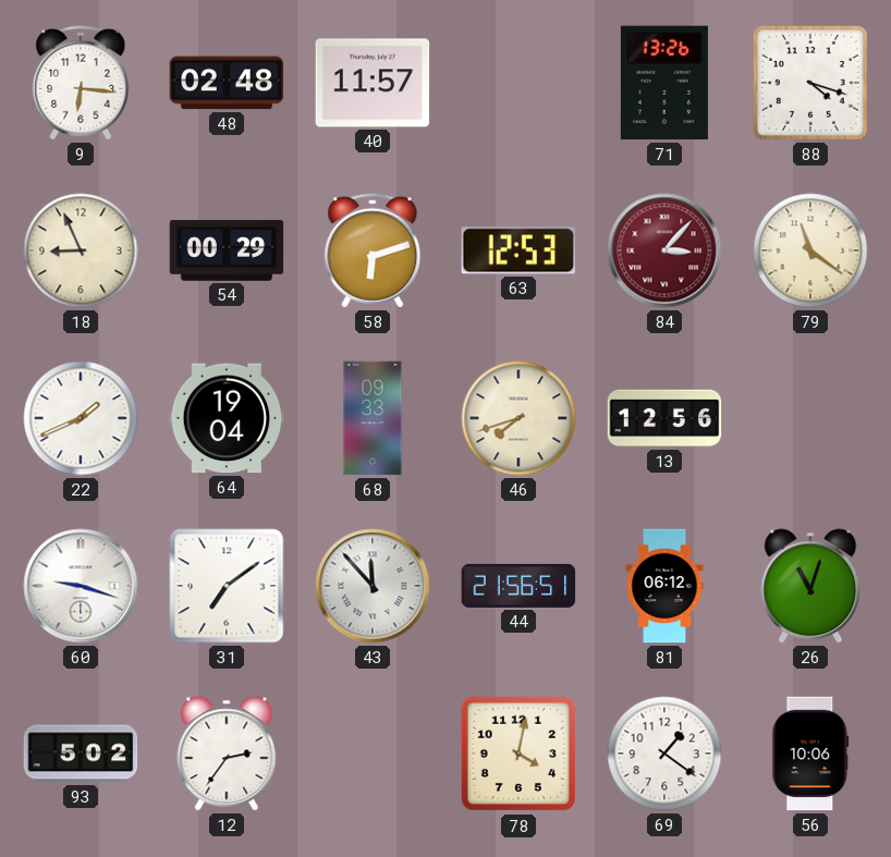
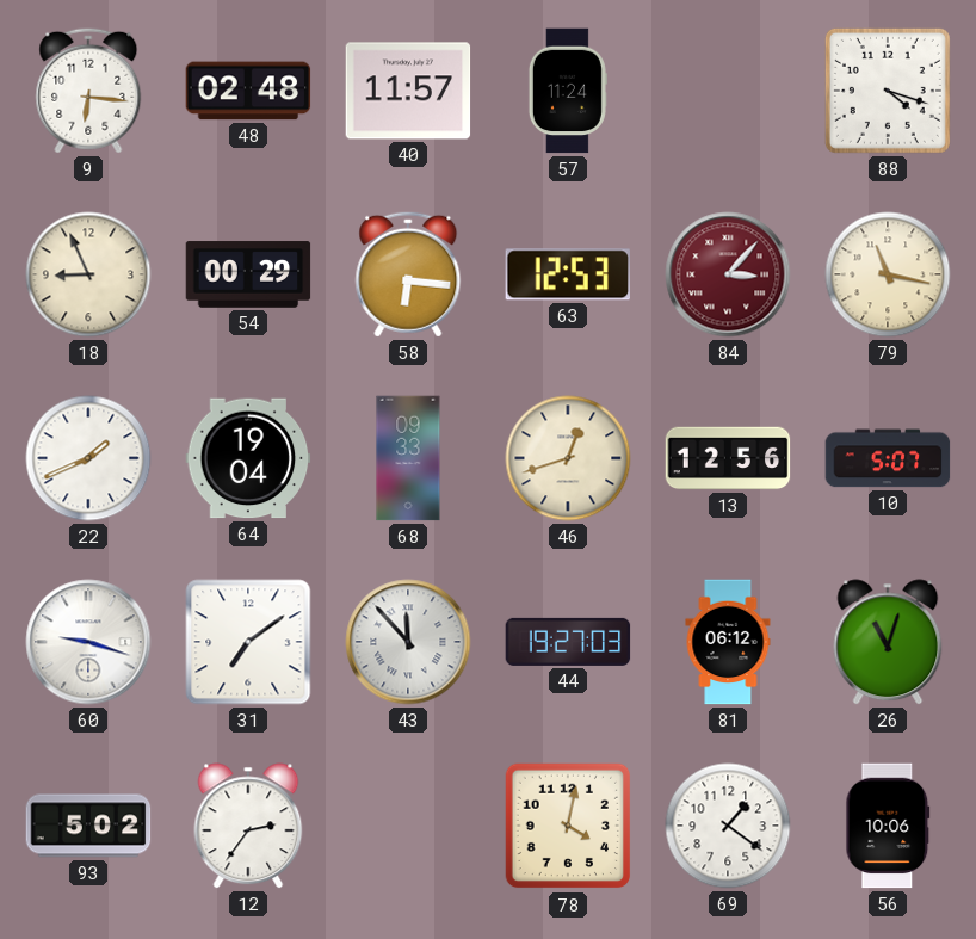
57: none -> 11:24 (568, 91)
71: 13:26 -> none (664, 83)
58: 6:12 -> 6:16 (408, 274)
79: 11:21 -> 11:17 (888, 274)
46: 7:42 -> 12:42 (568, 458)
10: none -> 5:07 (888, 458)
44: 21:56 -> 19:27 (568, 642)
